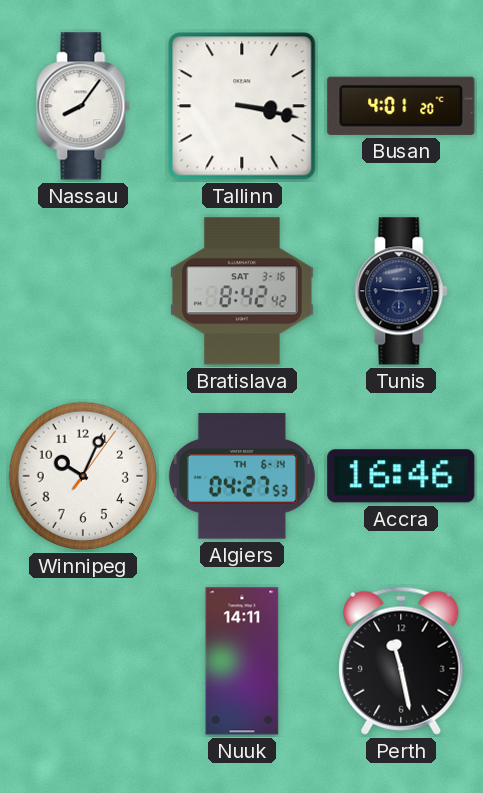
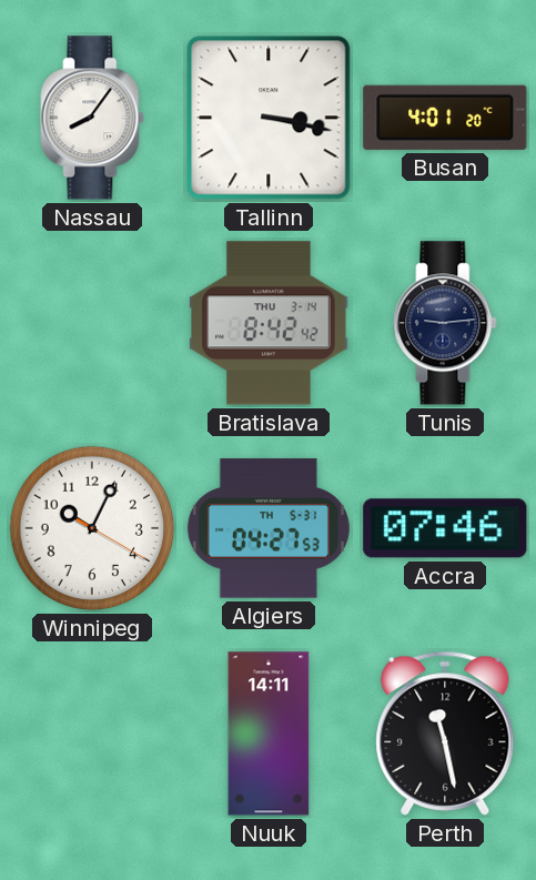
Bratislava date: SAT 3-16 -> THU 3-14 (269, 323)
Winnipeg: 10:04:06 -> 10:04:20 (92, 528)
Algiers date: TH 6-14 -> TH 5-31 (269, 528)
Accra: 16:46 -> 07:46 (445, 528)
